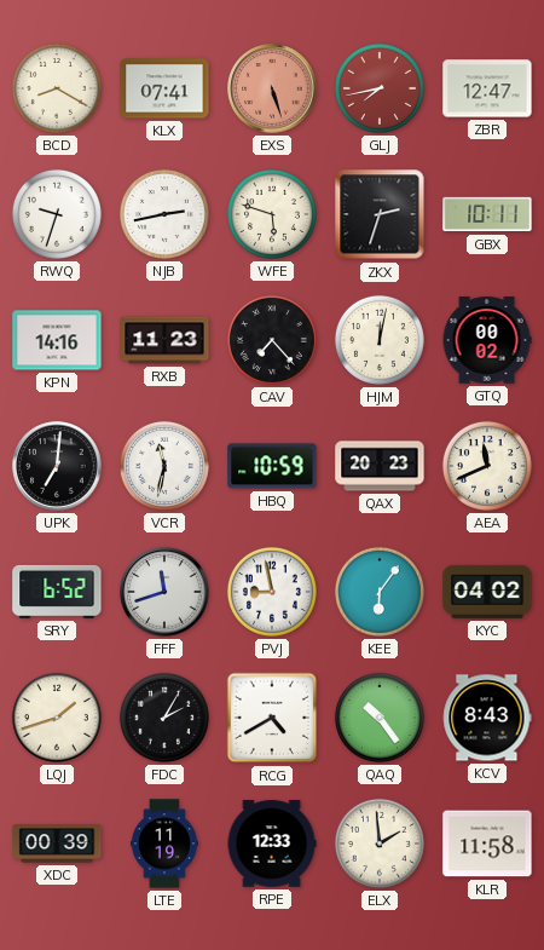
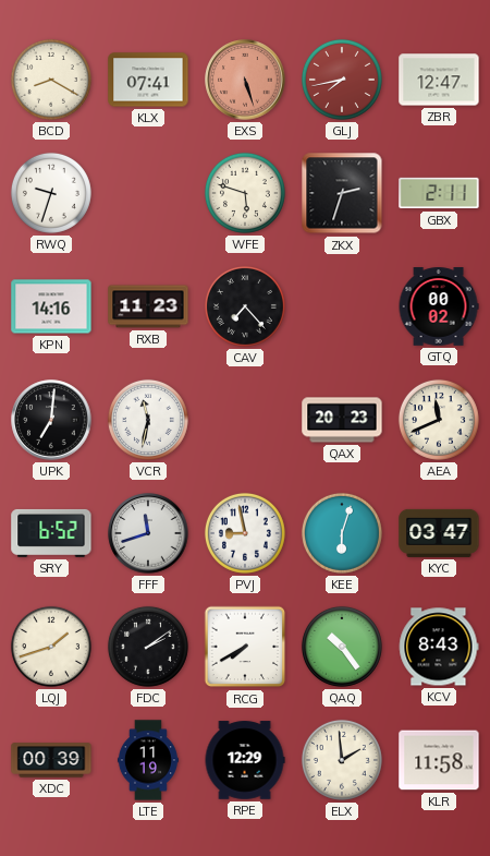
NJB: 2:43 -> none (164, 214)
GBX: 10:11 -> 2:11 (439, 193)
HJM: 12:02 -> none (380, 340)
HBQ: 10:59 -> none (272, 466)
KEE: 6:06 -> 6:03 (342, 533)
KYC: 04:02 -> 03:47 (439, 533)
FDC: 2:05 -> 2:09 (148, 647)
RCG: 4:40 -> 7:40 (245, 647)
RPE: 12:33 -> 12:29 (245, 760)
